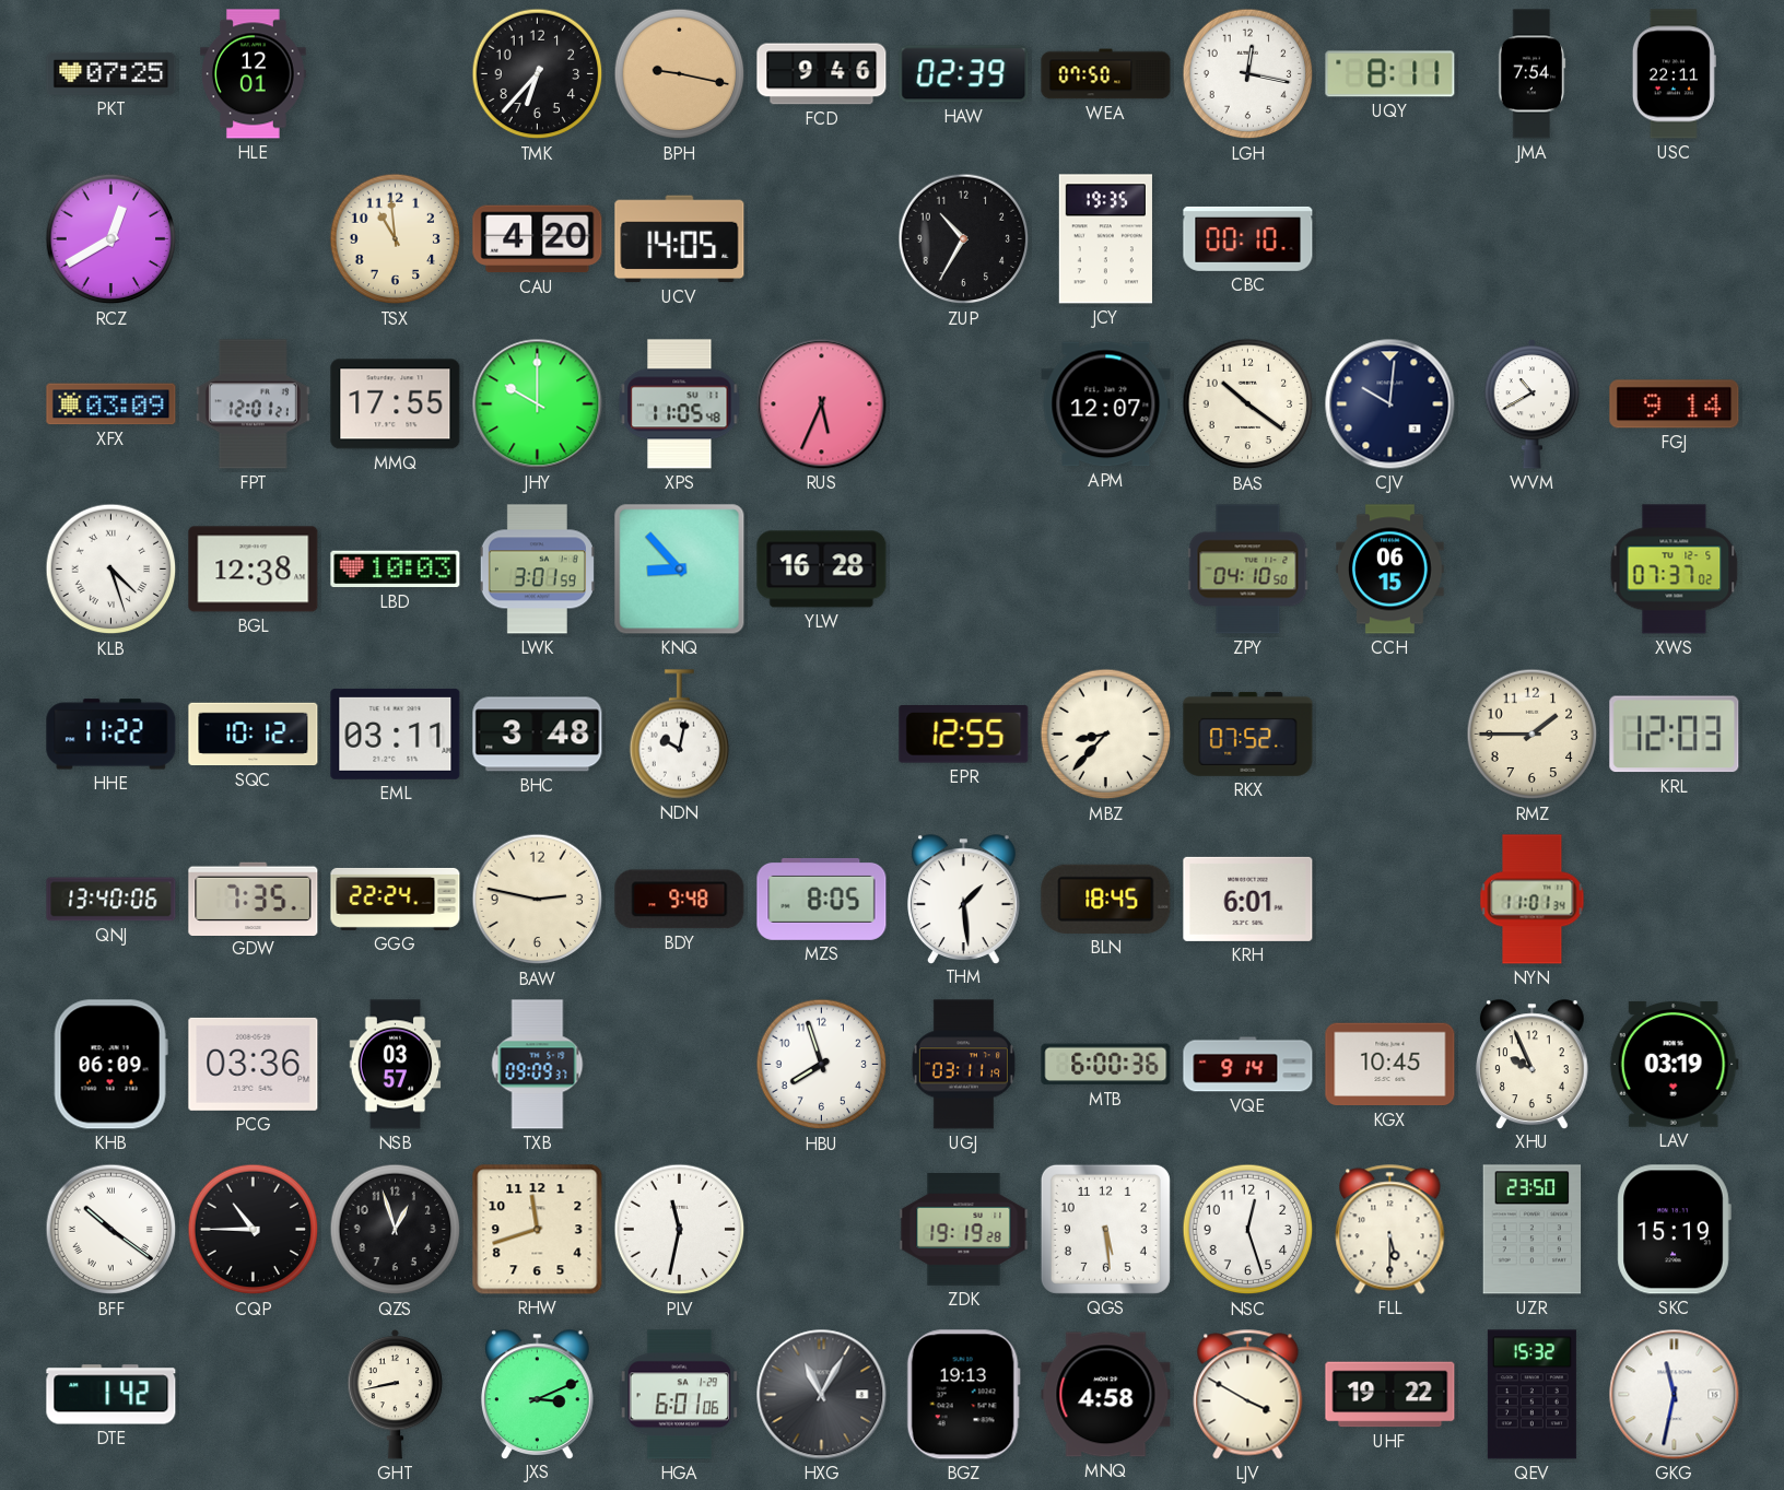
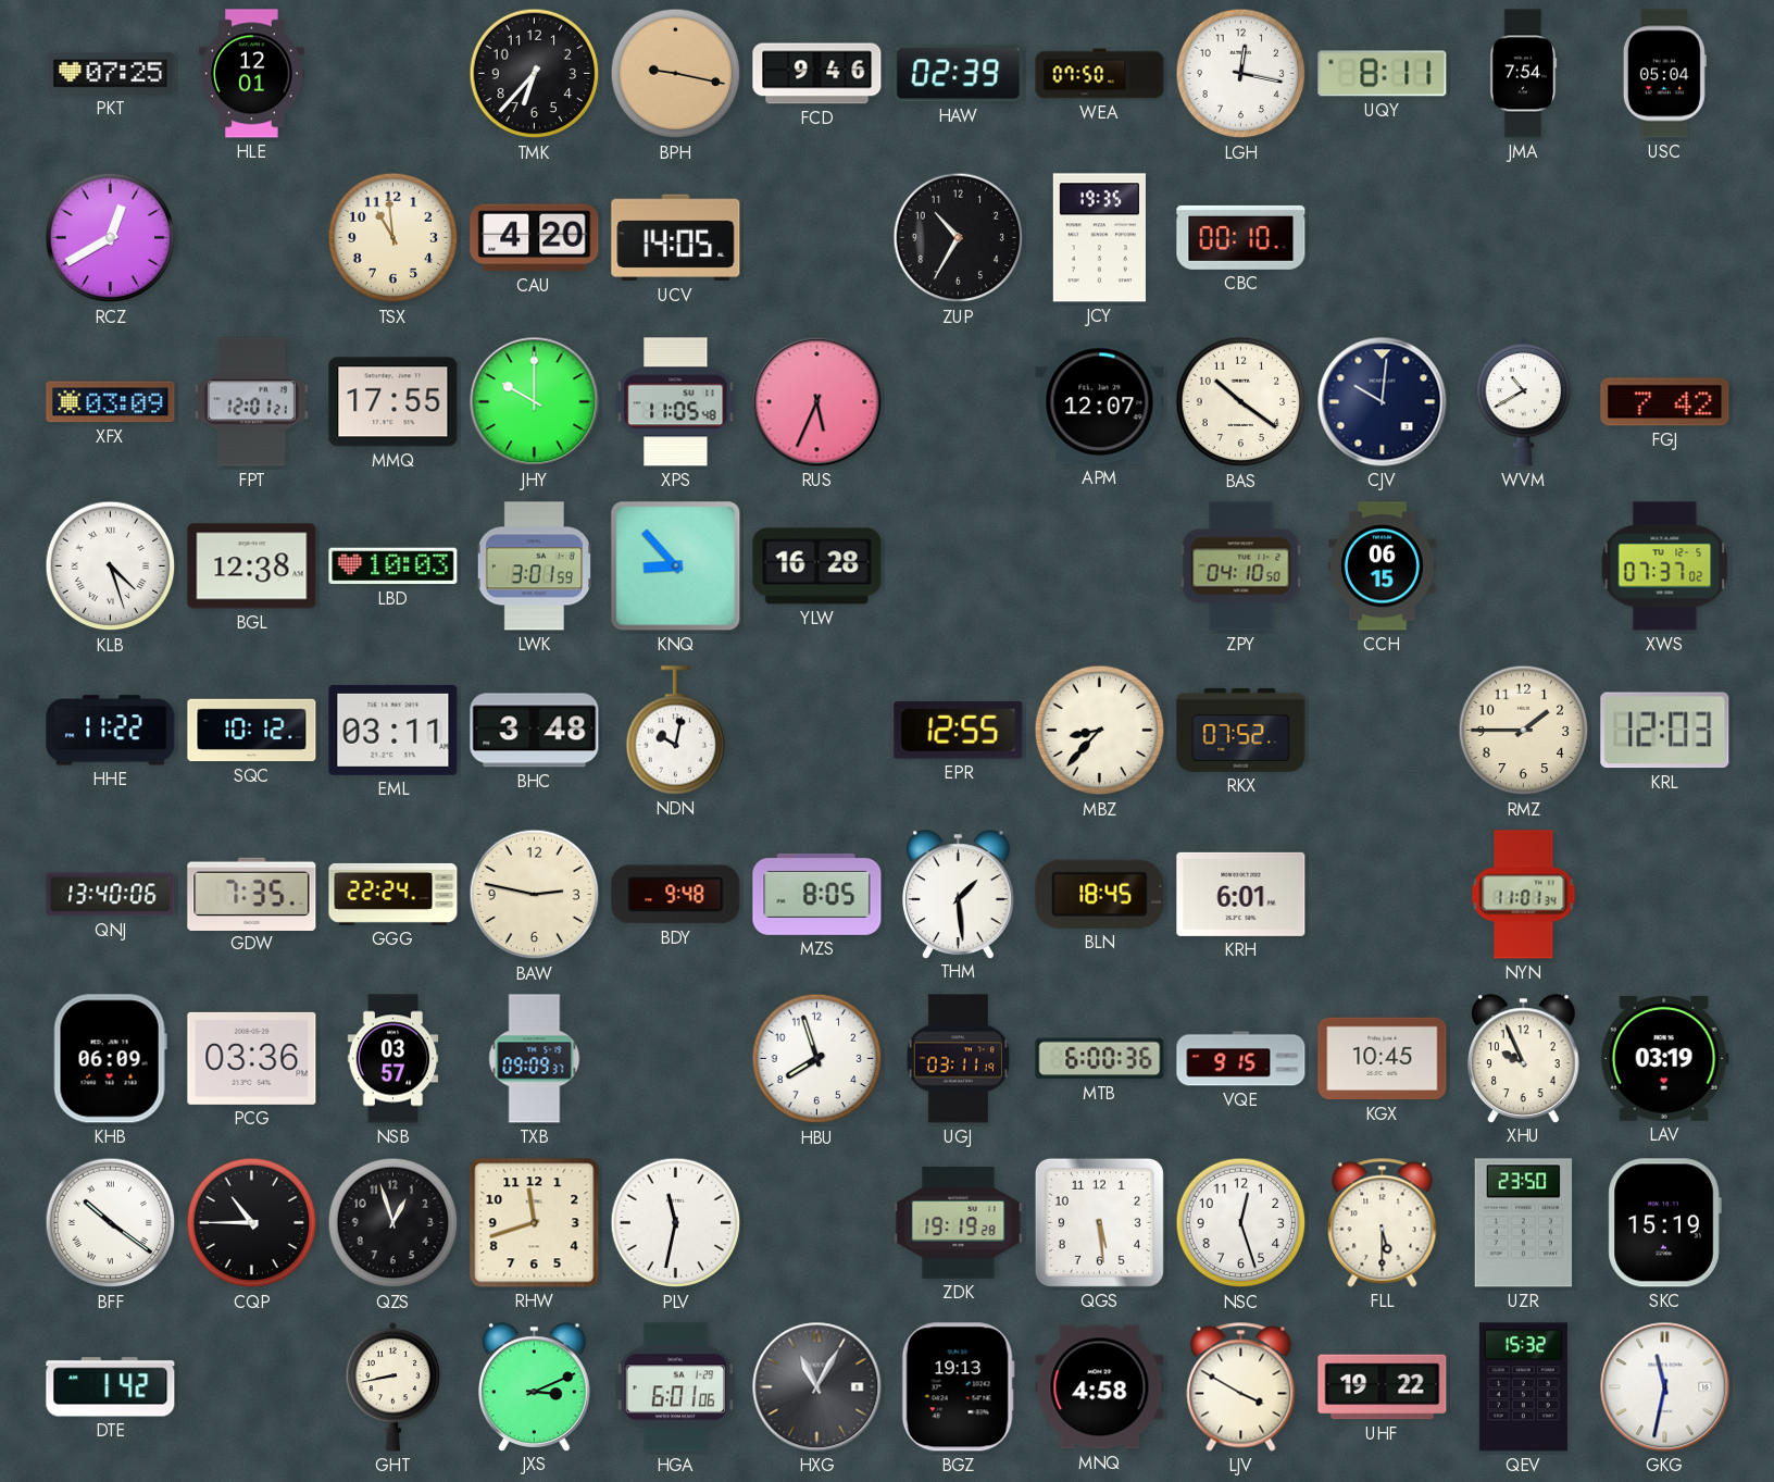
USC: 22:11 -> 05:04 (1664, 74)
FGJ: 9:14 -> 7:42 (1665, 402)
VQE: 9:14 -> 9:15 (1241, 1059)
